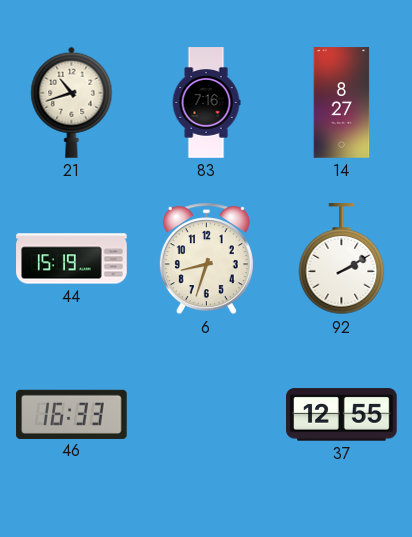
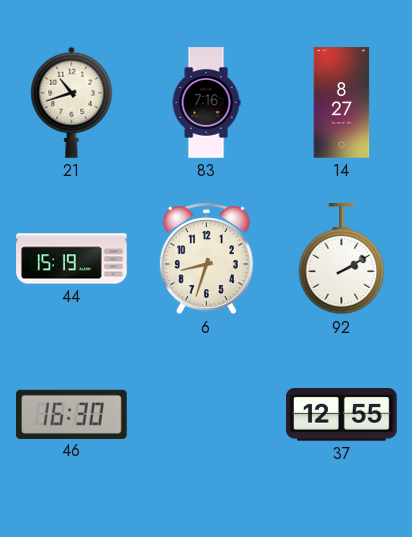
46: 16:33 -> 16:30 (72, 414)
